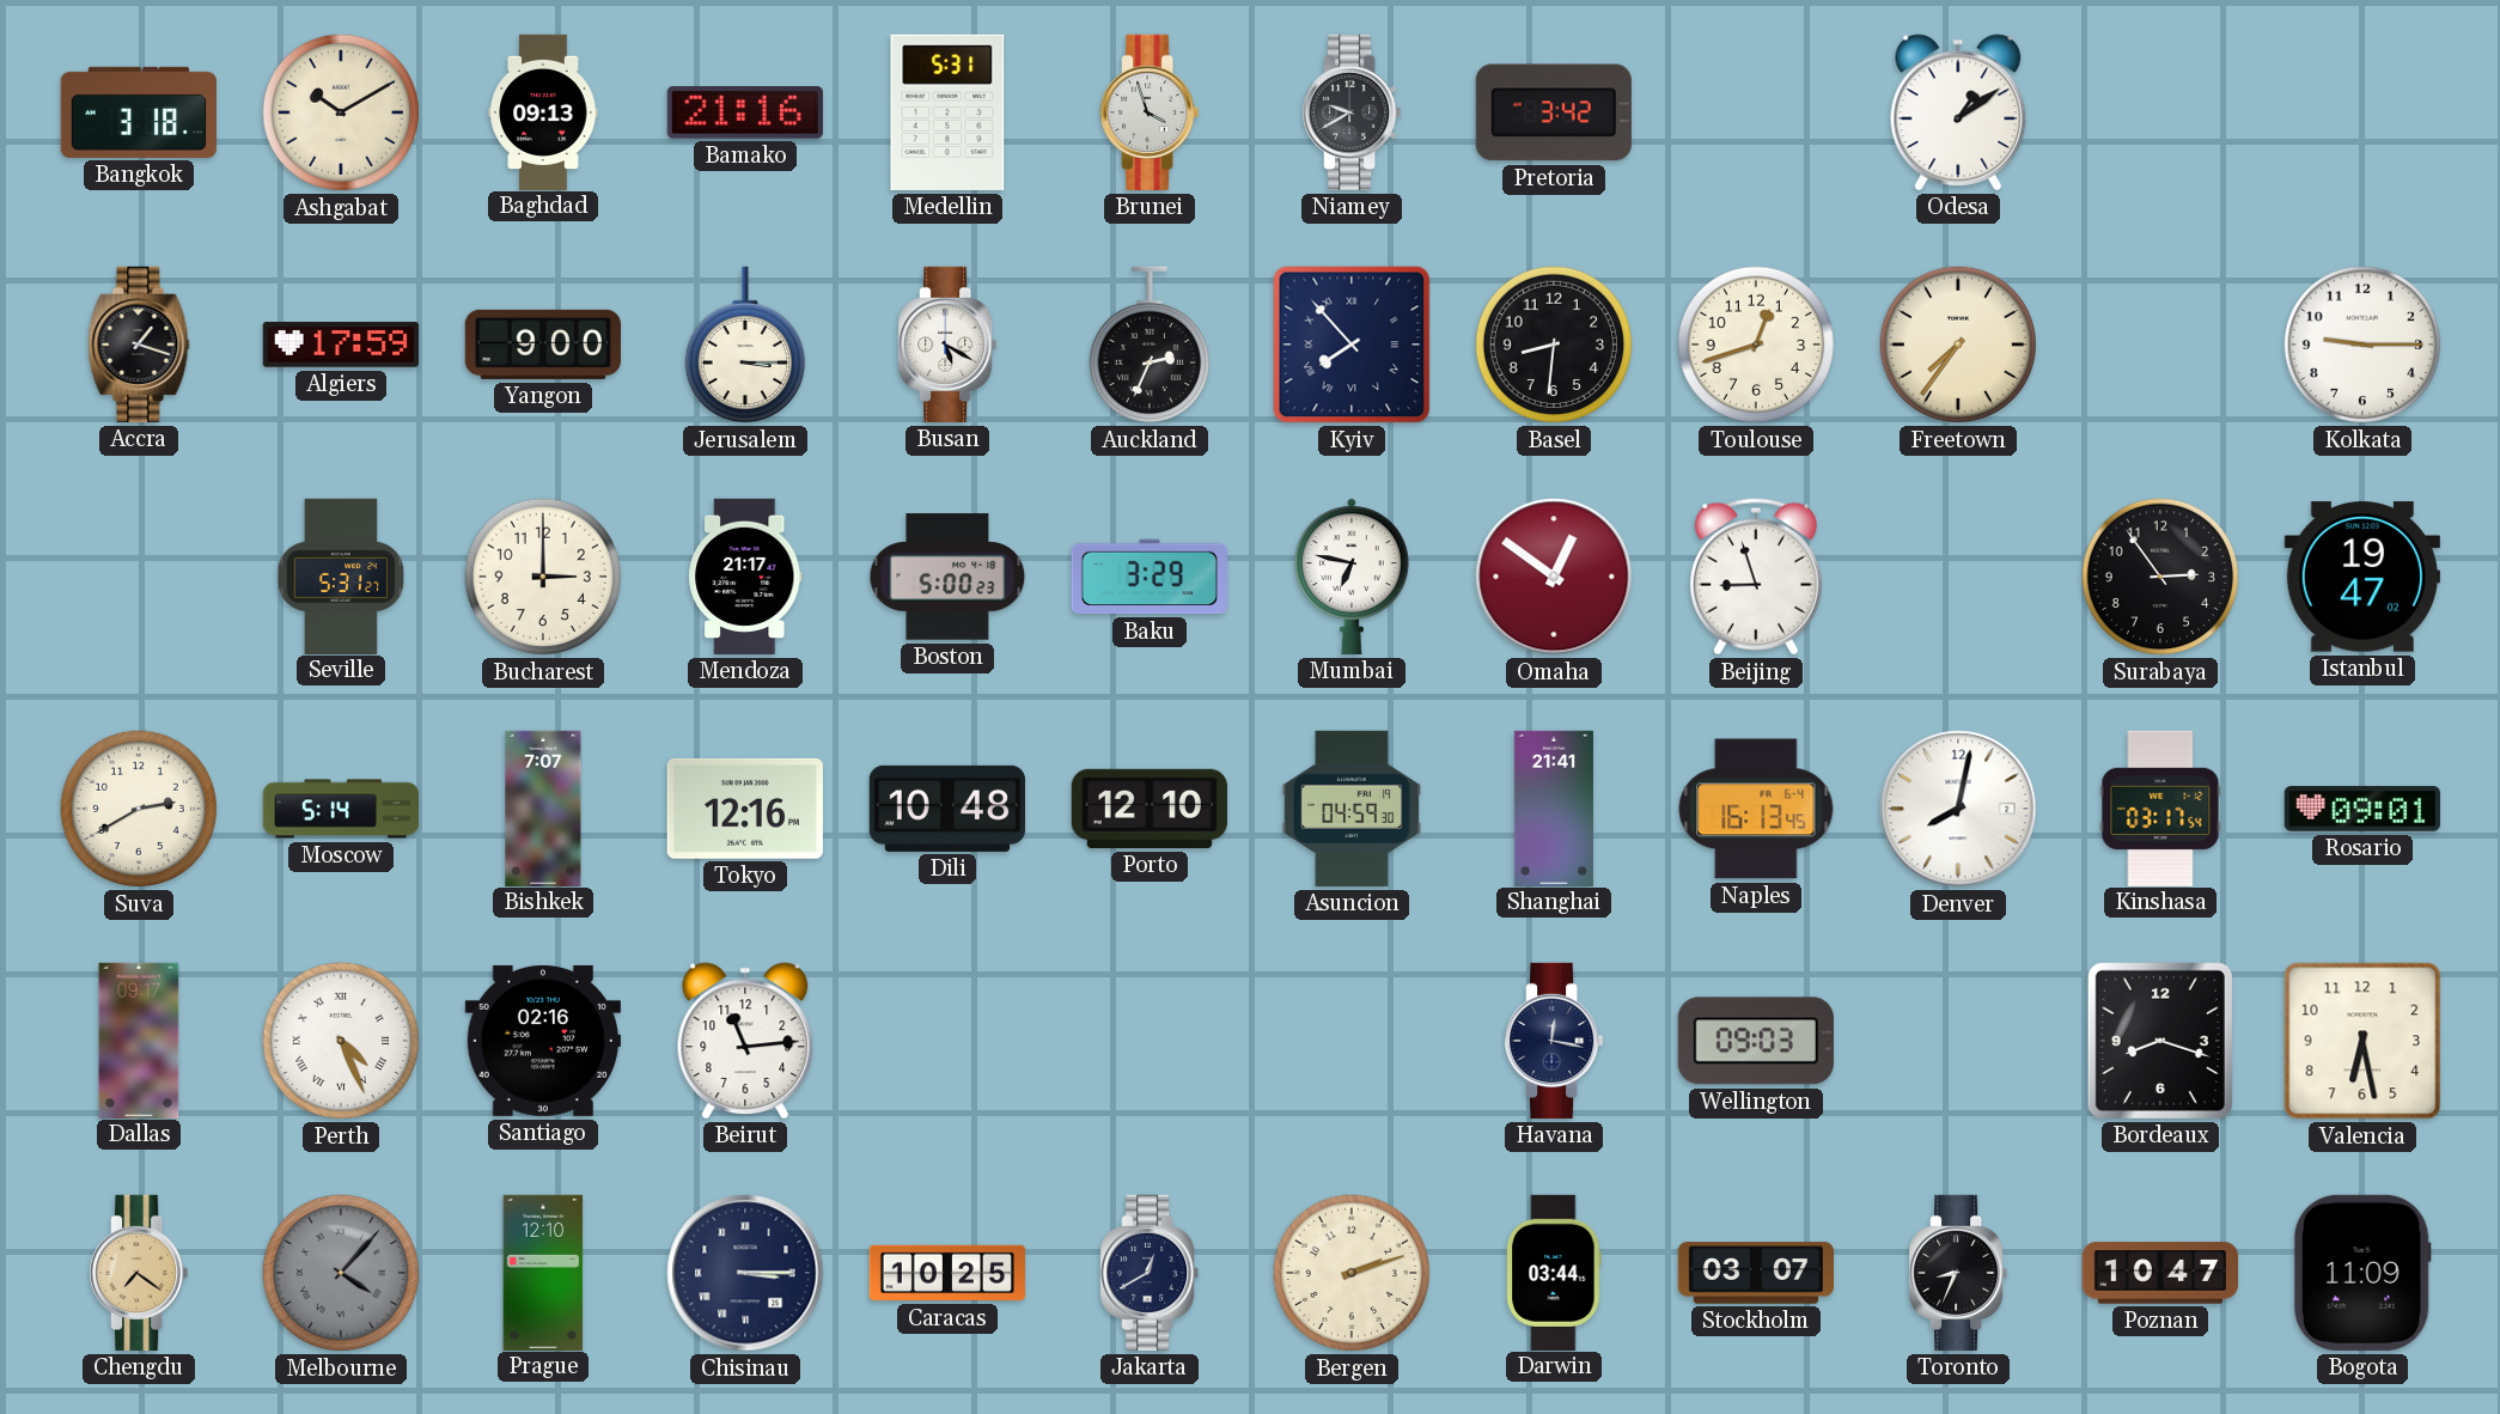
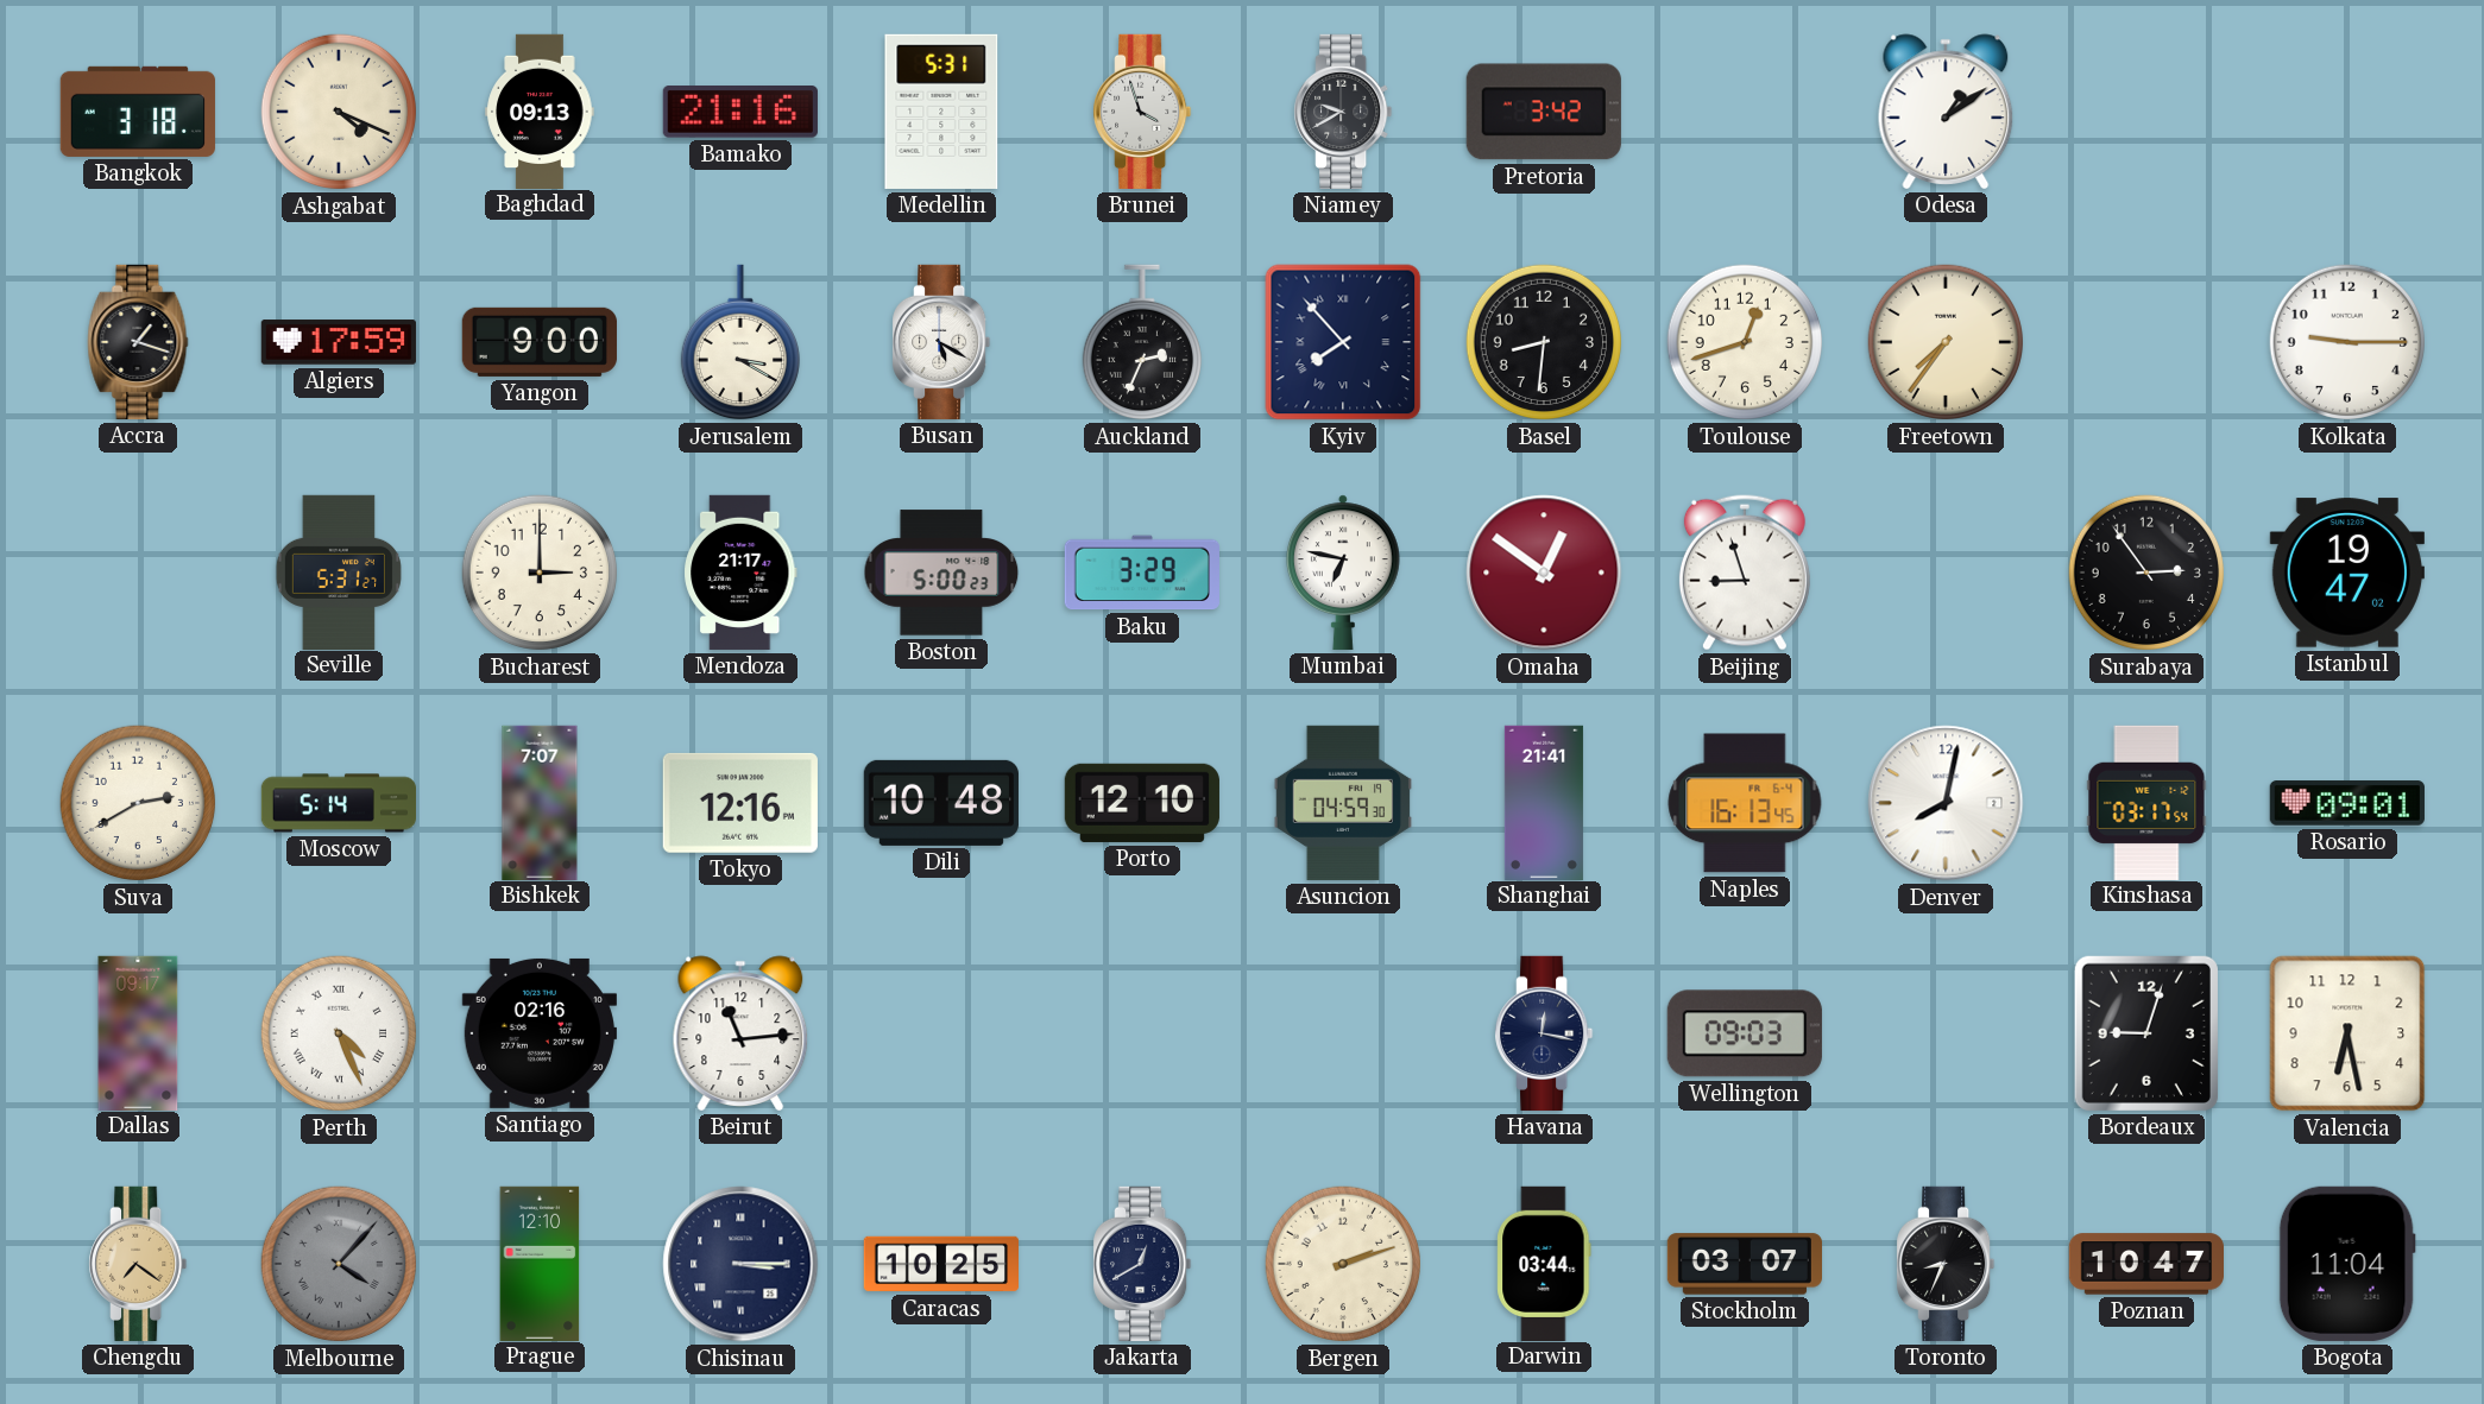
Ashgabat: 10:10 -> 4:19 (339, 112)
Jerusalem: 3:15 -> 3:20 (740, 342)
Bordeaux: 8:18 -> 9:03 (2146, 1033)
Bogota: 11:09 -> 11:04 (2347, 1264)
